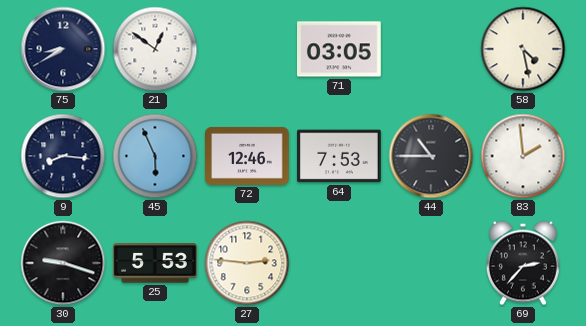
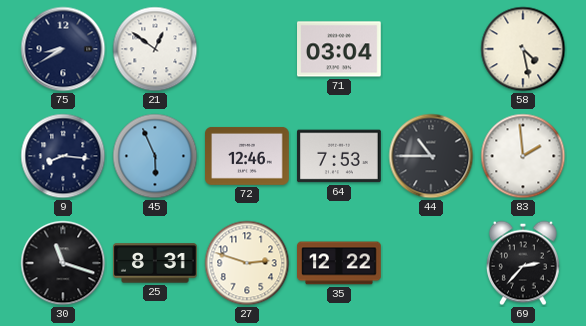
71: 03:05 -> 03:04 (340, 49)
30: 9:18 -> 11:18 (63, 263)
25: 5:53 -> 8:31 (155, 263)
27: 2:46 -> 2:48 (247, 263)
35: none -> 12:22 (340, 263)
